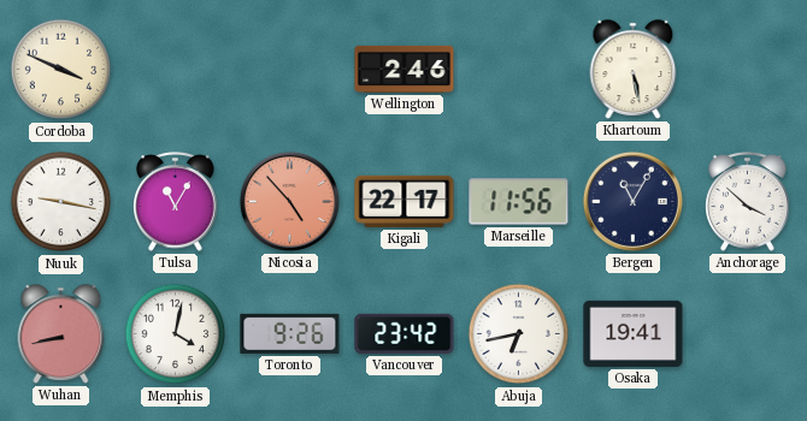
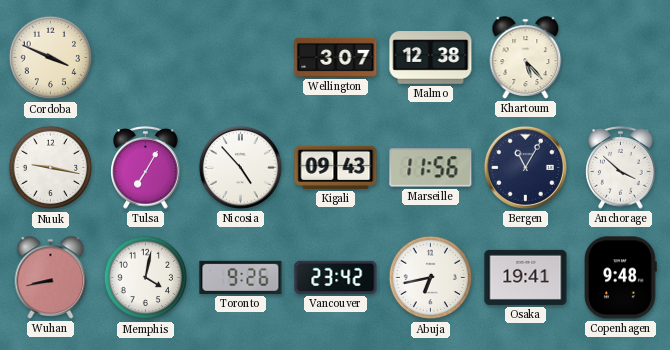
Wellington: 2:46 -> 3:07 (336, 57)
Malmo: none -> 12:38 (431, 58)
Khartoum: 5:28 -> 5:23 (526, 58)
Tulsa: 11:05 -> 7:05 (146, 168)
Nicosia dial: salmon -> white (240, 167)
Kigali: 22:17 -> 09:43 (336, 167)
Copenhagen: none -> 9:48 (621, 278)
